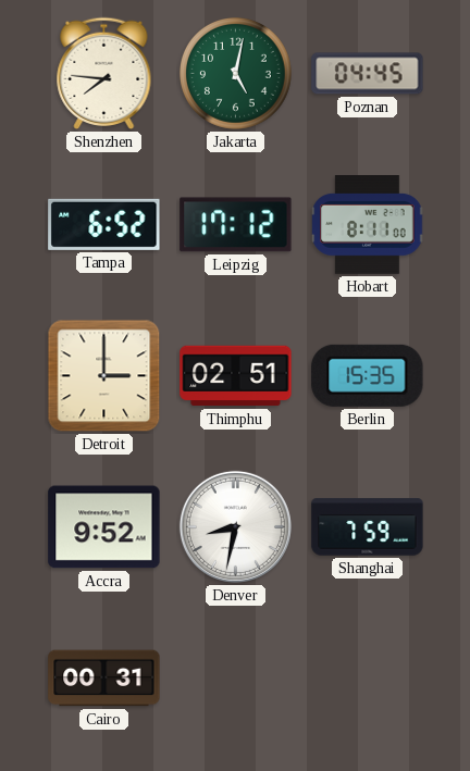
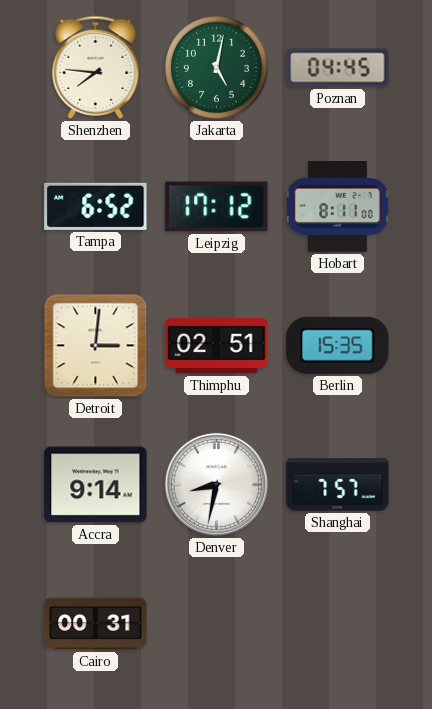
Detroit: 3:00 -> 3:01 (96, 346)
Accra: 9:52 -> 9:14 (96, 485)
Shanghai: 7:59 -> 7:57 (338, 485)
